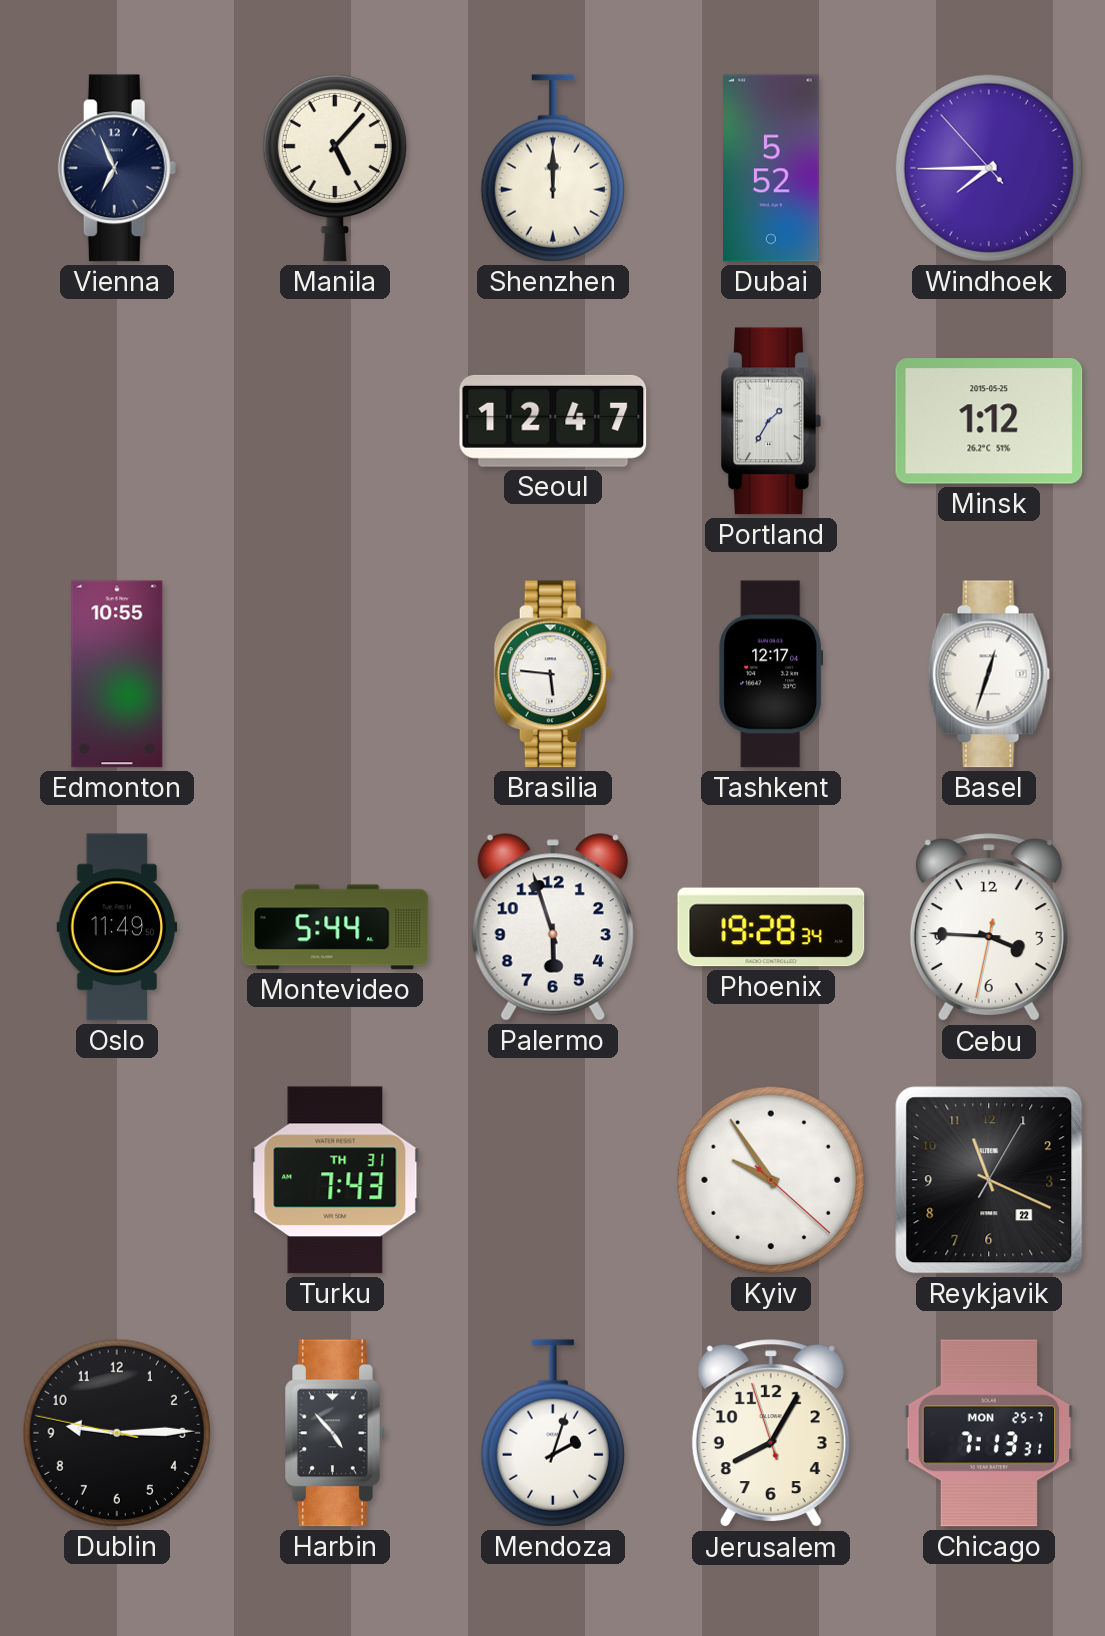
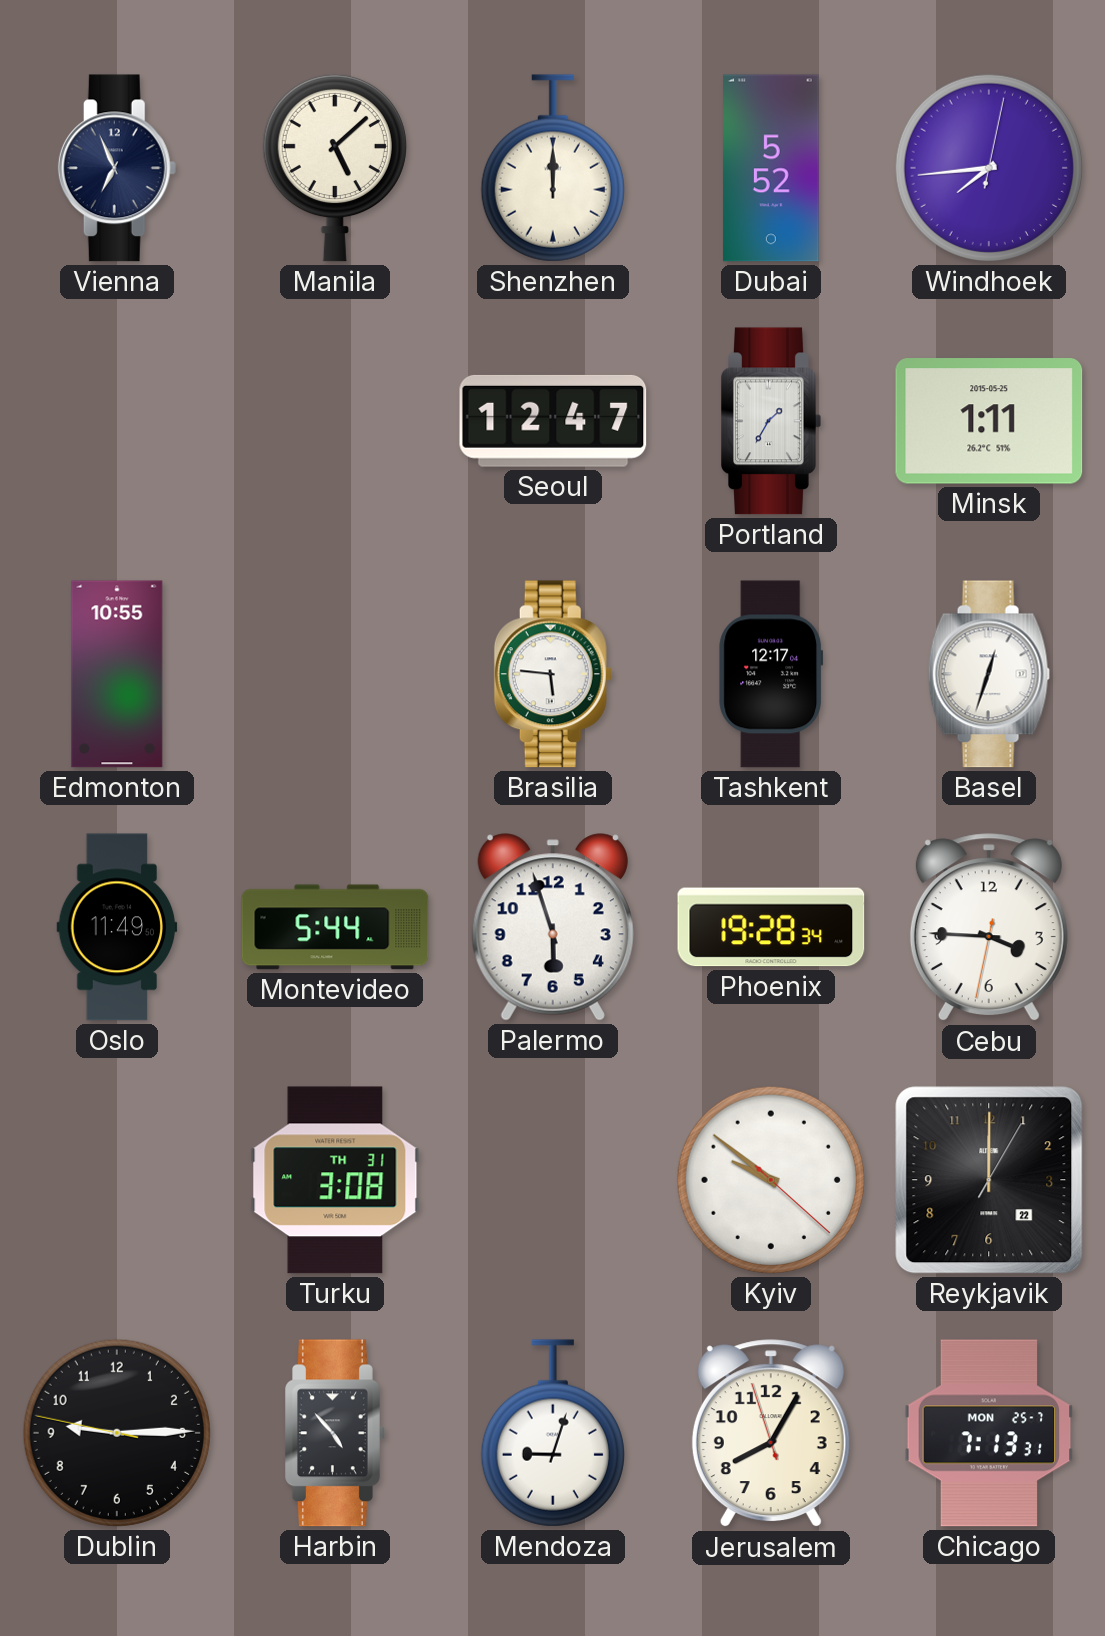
Manila: 5:07 -> 5:08 (335, 168)
Windhoek: 7:44:53 -> 7:44:02 (989, 168)
Minsk: 1:12 -> 1:11 (989, 421)
Turku: 7:43 -> 3:08 (335, 1180)
Kyiv: 9:54 -> 9:51 (771, 1180)
Reykjavik: 11:19 -> 12:00 (989, 1180)
Mendoza: 2:03 -> 9:03 (553, 1433)
